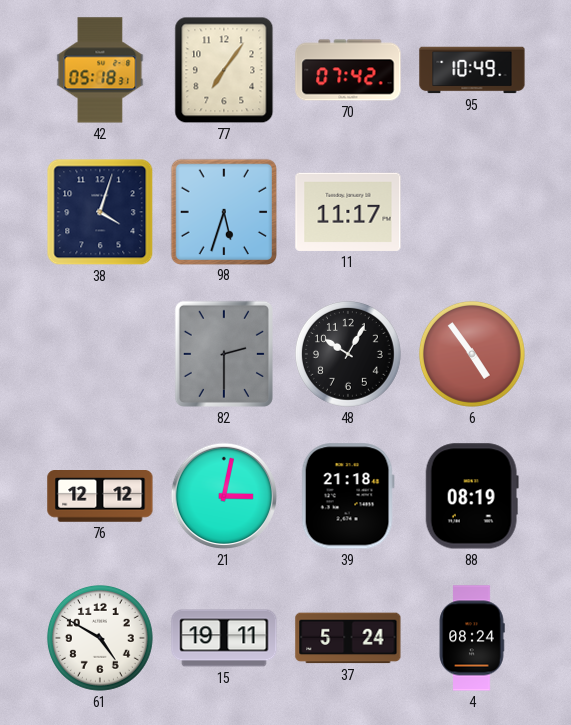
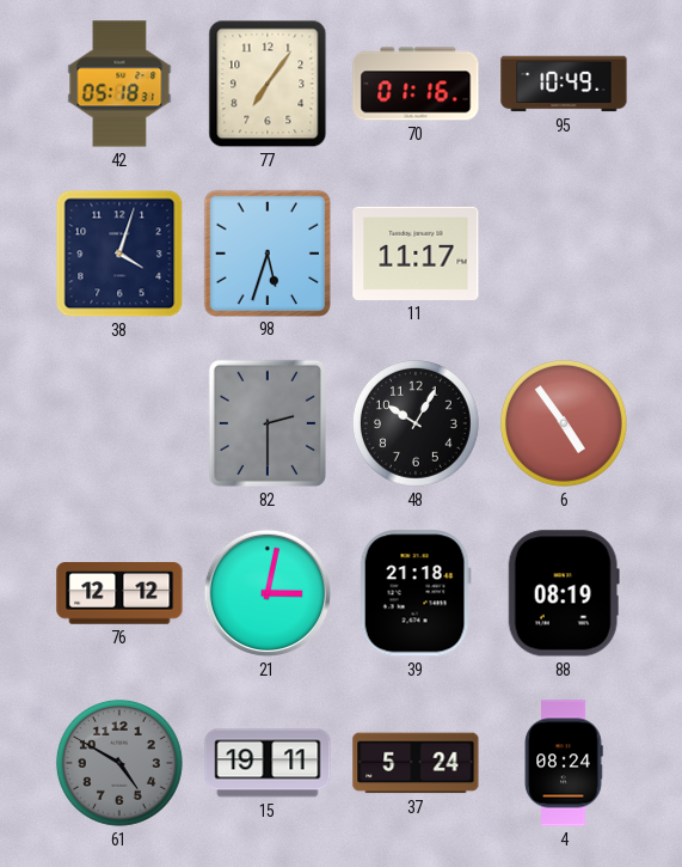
70: 07:42 -> 01:16 (416, 84)
61 dial: white -> grey (119, 763)
